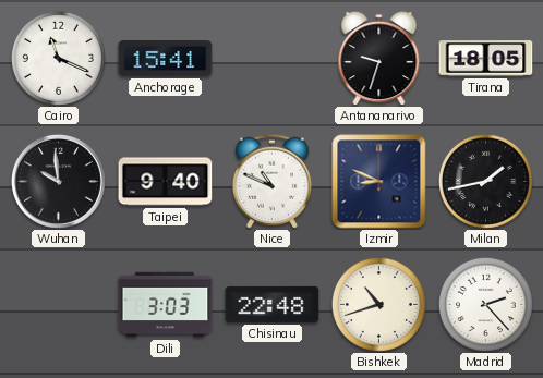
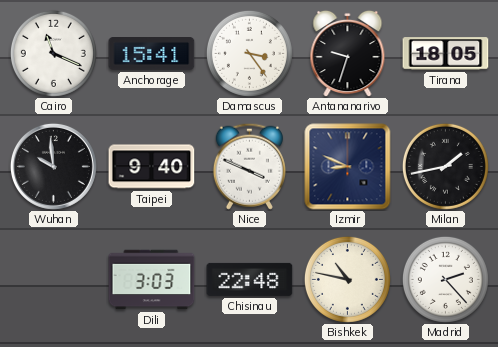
Damascus: none -> 3:24 (249, 53)
Nice: 10:49 -> 3:49 (249, 166)
Bishkek: 10:42 -> 10:47 (347, 279)
